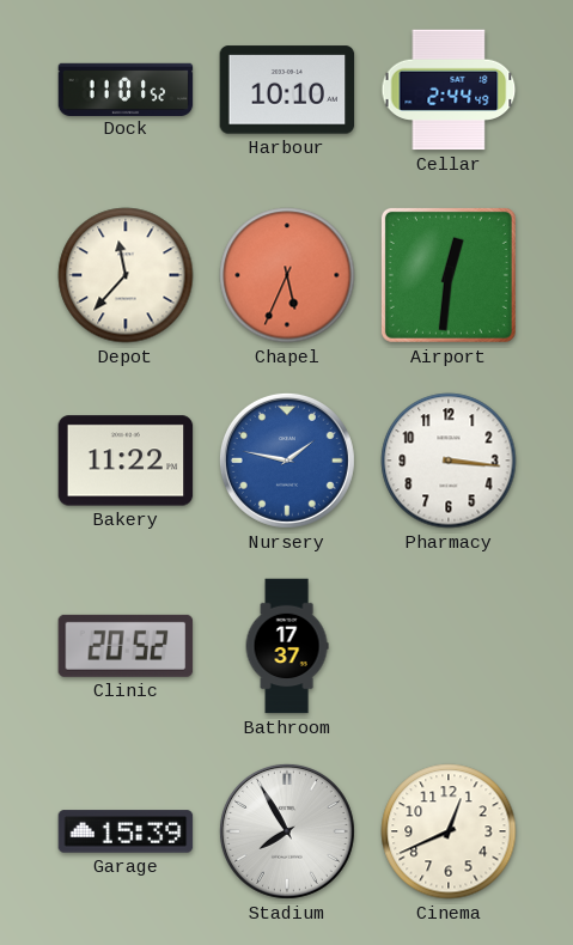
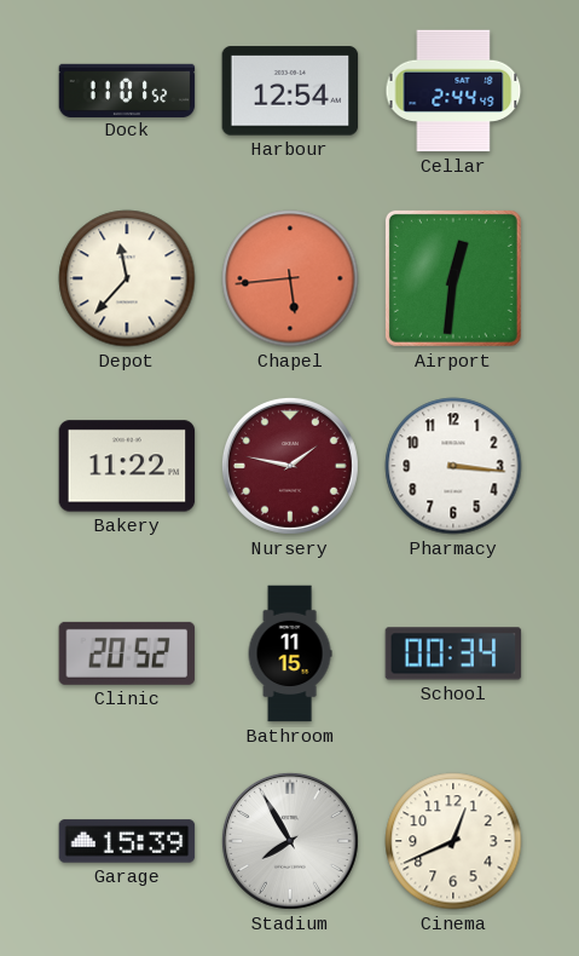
Harbour: 10:10 -> 12:54 (290, 91)
Chapel: 5:34 -> 5:44 (290, 278)
Nursery dial: blue -> burgundy (290, 466)
Bathroom: 17:37 -> 11:15 (290, 653)
School: none -> 00:34 (453, 653)
